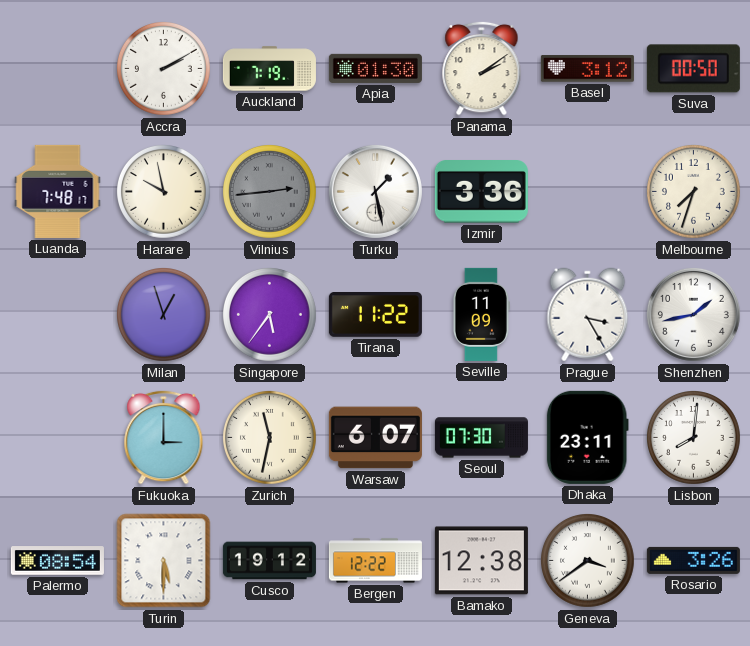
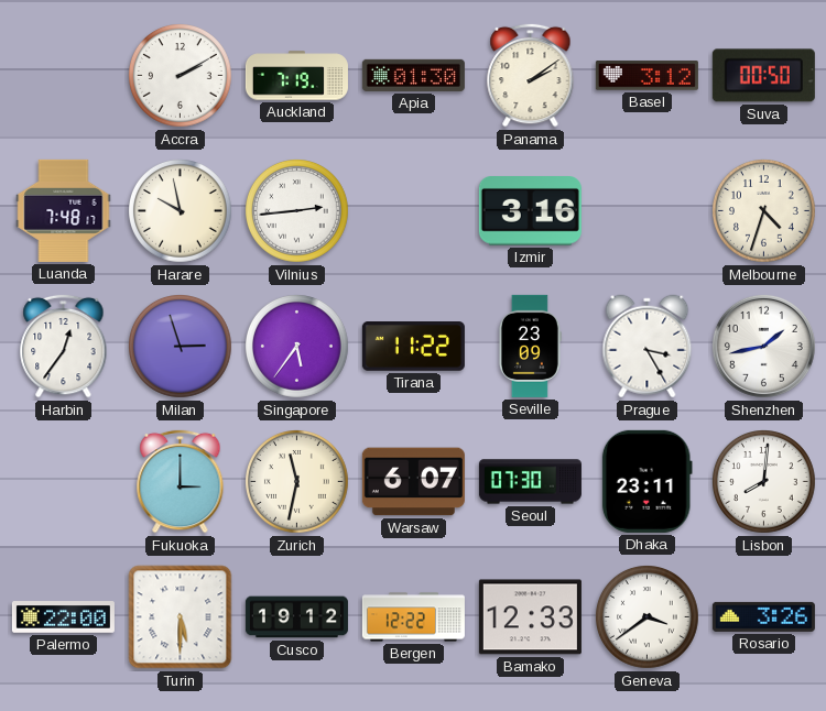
Vilnius dial: grey -> white (297, 211)
Turku: 1:28 -> none (375, 191)
Izmir: 3:36 -> 3:16 (530, 211)
Melbourne: 7:33 -> 4:33 (764, 211)
Harbin: none -> 12:36 (64, 346)
Milan: 12:57 -> 2:57 (181, 347)
Seville: 11:09 -> 23:09 (530, 346)
Palermo: 08:54 -> 22:00 (63, 617)
Bamako: 12:38 -> 12:33 (530, 617)
